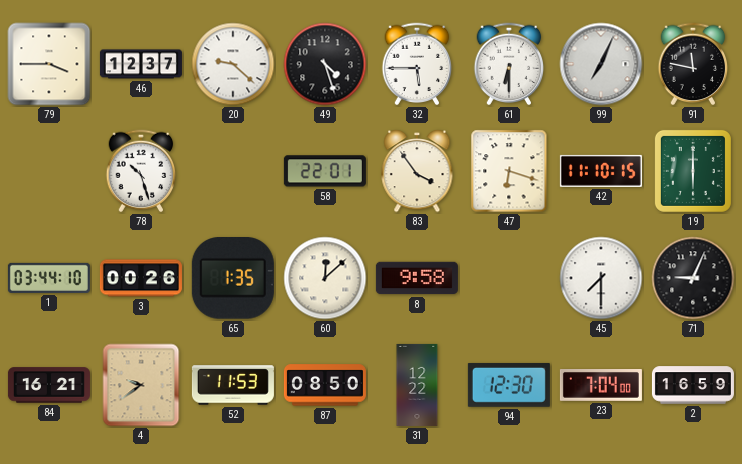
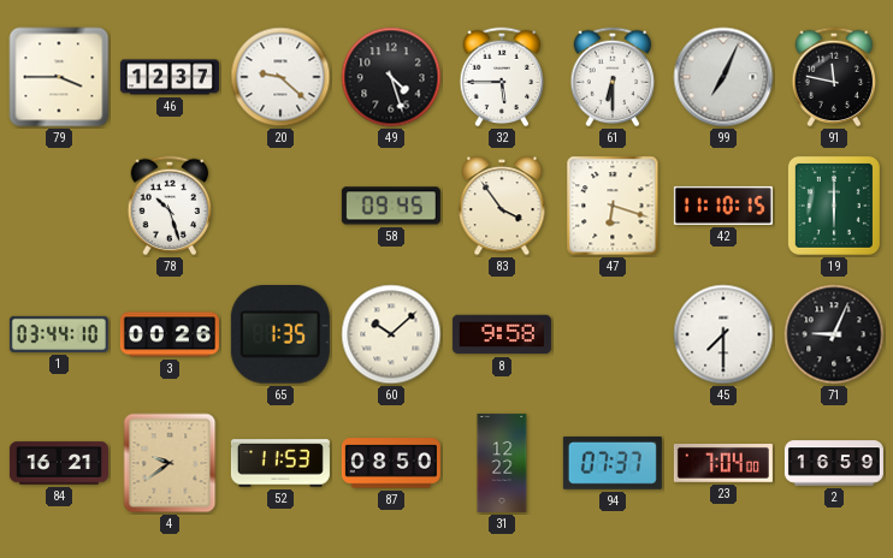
58: 22:01 -> 09:45 (391, 206)
60: 12:08 -> 10:08 (391, 334)
94: 12:30 -> 07:37 (613, 463)
